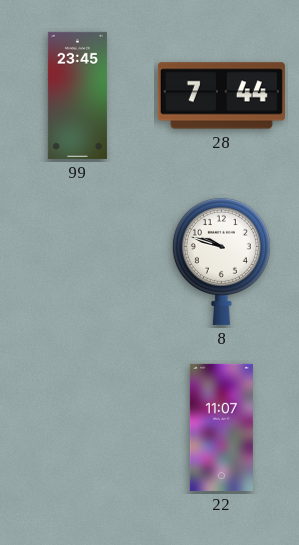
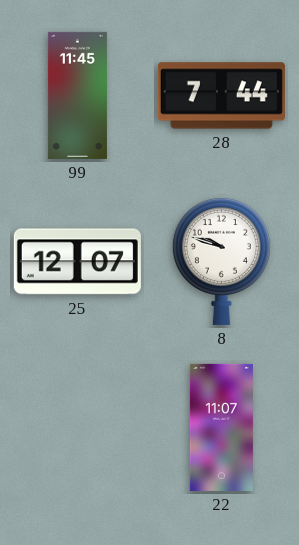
99: 23:45 -> 11:45 (77, 95)
25: none -> 12:07 (77, 262)
